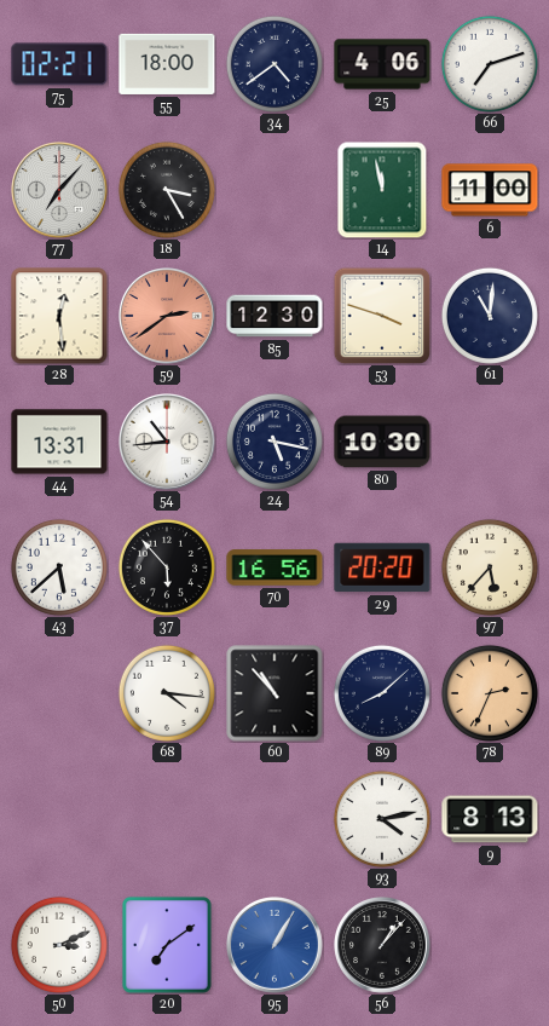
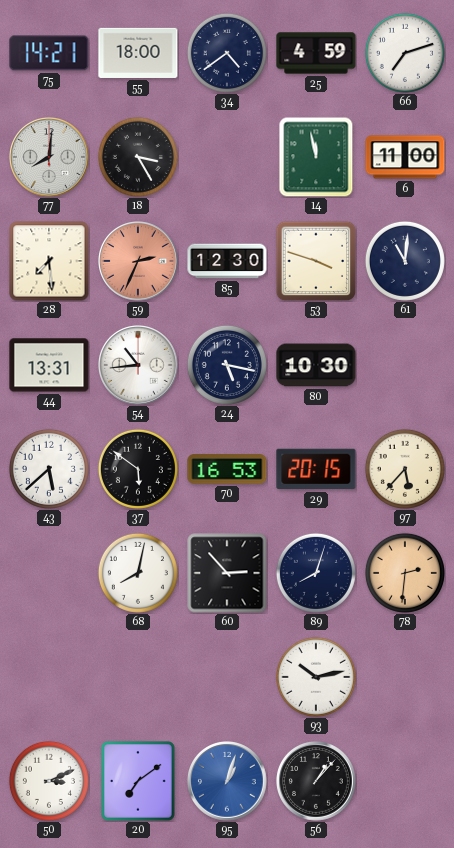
75: 02:21 -> 14:21 (49, 53)
25: 4:06 -> 4:59 (316, 53)
77: 7:07 -> 8:01 (50, 158)
28: 12:29 -> 7:29 (49, 261)
59: 2:39 -> 2:34 (139, 262)
37: 5:53 -> 5:51 (138, 469)
70: 16:56 -> 16:53 (227, 469)
29: 20:20 -> 20:15 (316, 469)
68: 4:16 -> 8:02 (138, 573)
60: 10:53 -> 2:53 (227, 573)
89: 8:08 -> 8:03 (316, 573)
78: 2:34 -> 2:31 (405, 573)
93: 4:13 -> 10:13 (316, 677)
9: 8:13 -> none (490, 819)
95: 1:05 -> 1:03 (228, 782)
